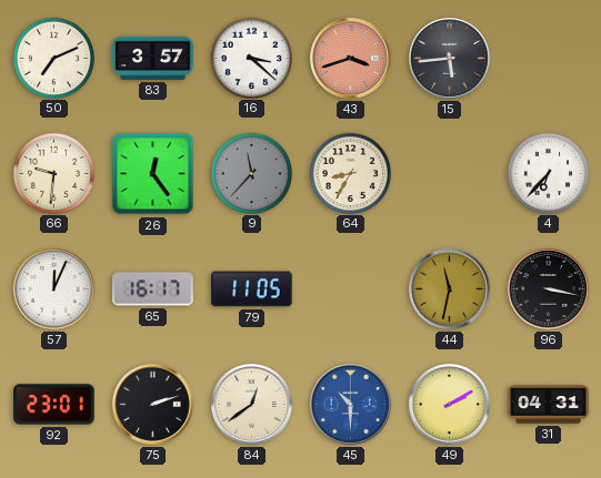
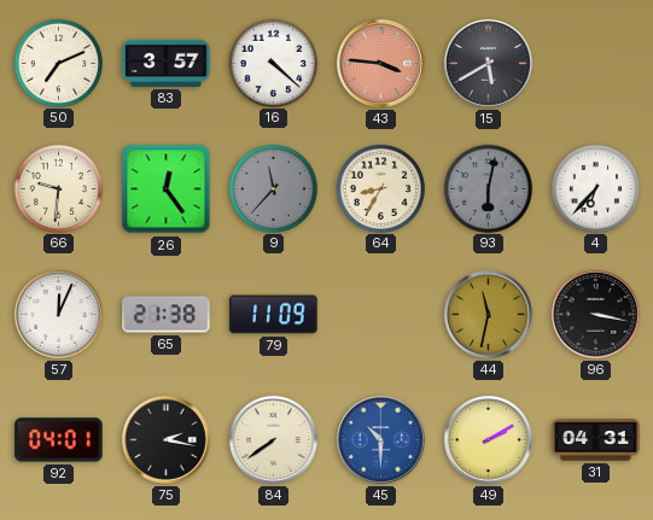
16: 3:22 -> 4:22 (273, 63)
43: 3:42 -> 3:46 (381, 64)
15: 5:44 -> 5:40 (489, 64)
93: none -> 6:02 (488, 188)
65: 16:17 -> 21:38 (167, 315)
79: 11:05 -> 11:09 (274, 315)
92: 23:01 -> 04:01 (59, 440)
75: 2:12 -> 2:17 (167, 440)
84: 12:39 -> 7:39 (274, 440)
